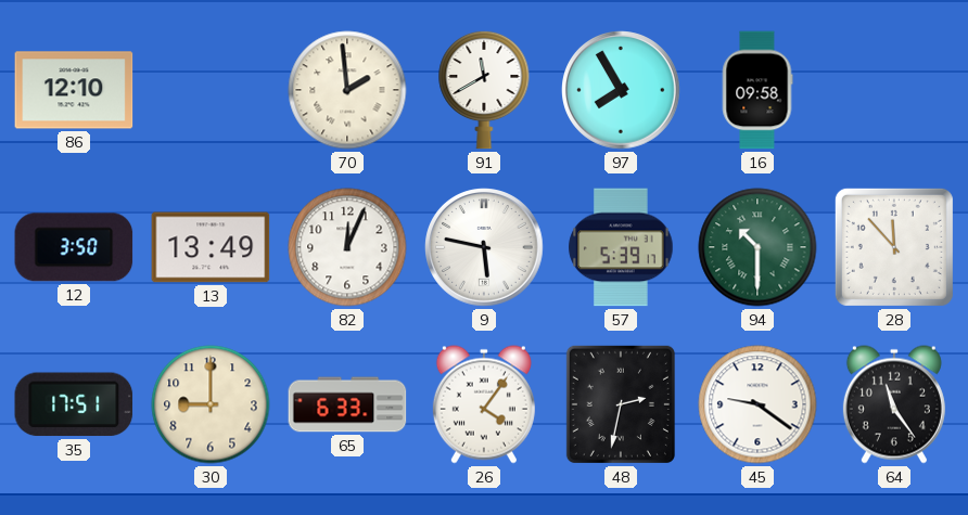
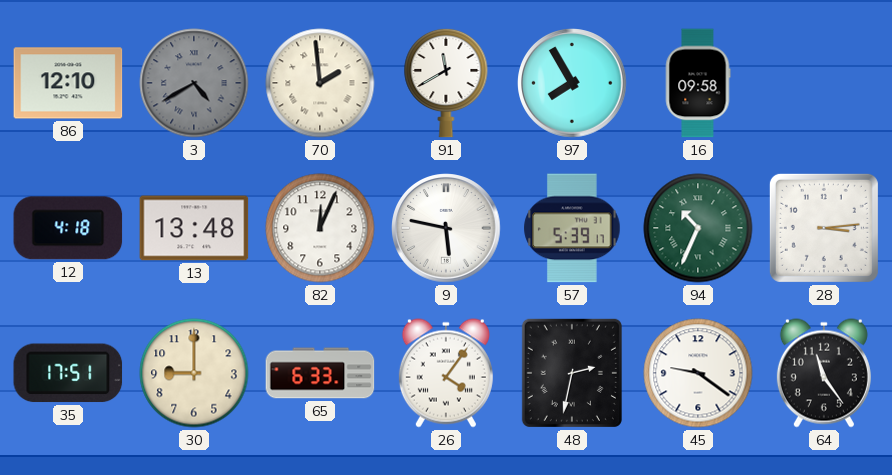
3: none -> 4:40 (194, 83)
12: 3:50 -> 4:18 (68, 228)
13: 13:49 -> 13:48 (194, 228)
94: 10:30 -> 10:34 (698, 228)
28: 11:53 -> 3:14 (824, 228)
